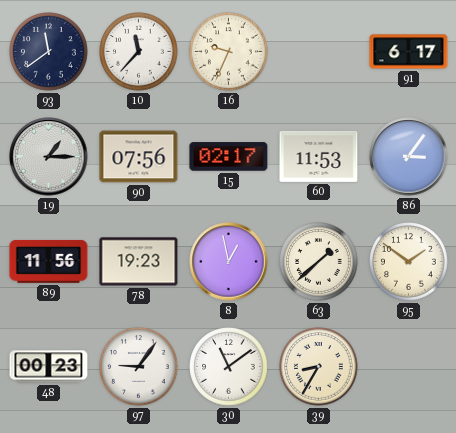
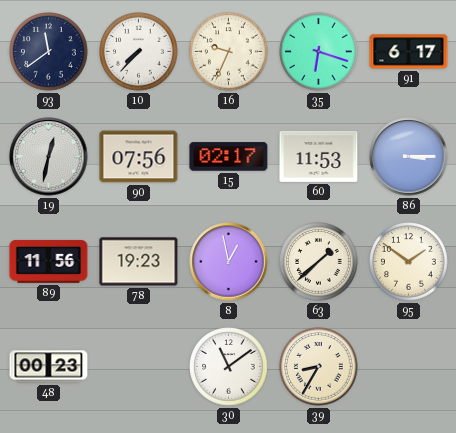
10: 11:37 -> 7:37 (139, 52)
35: none -> 6:18 (319, 52)
19: 1:15 -> 12:32 (49, 157)
86: 3:06 -> 3:15 (409, 157)
97: 9:06 -> none (139, 367)
